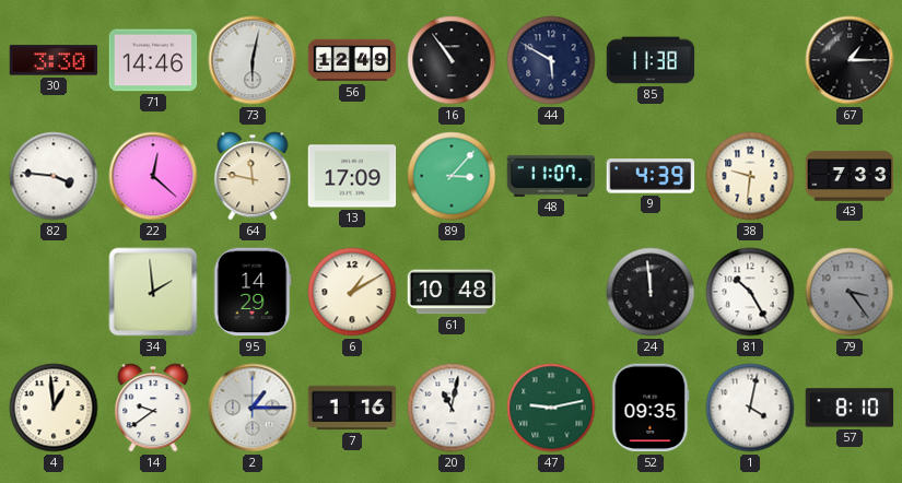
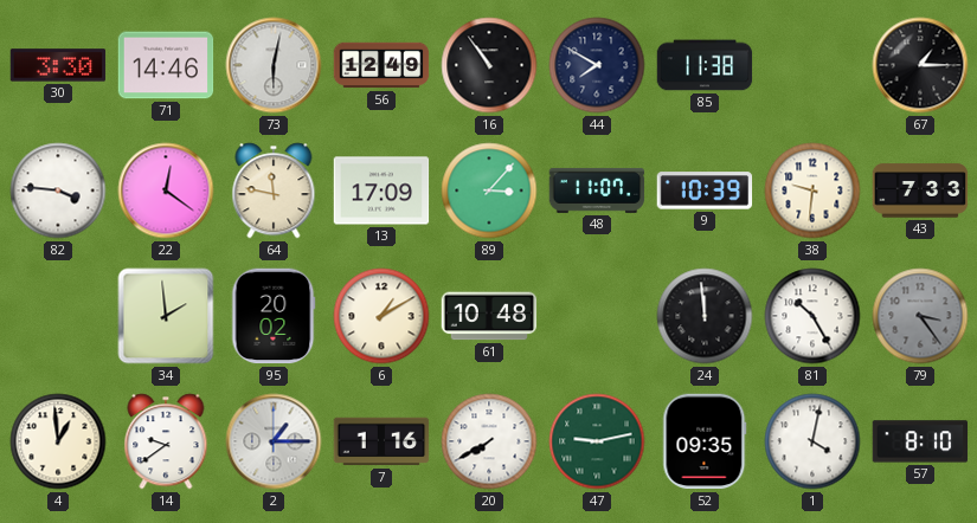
44: 5:50 -> 7:50 (597, 65)
22: 12:22 -> 12:21 (166, 191)
9: 4:39 -> 10:39 (705, 191)
95: 14:29 -> 20:02 (274, 316)
20: 11:02 -> 7:40 (489, 441)
